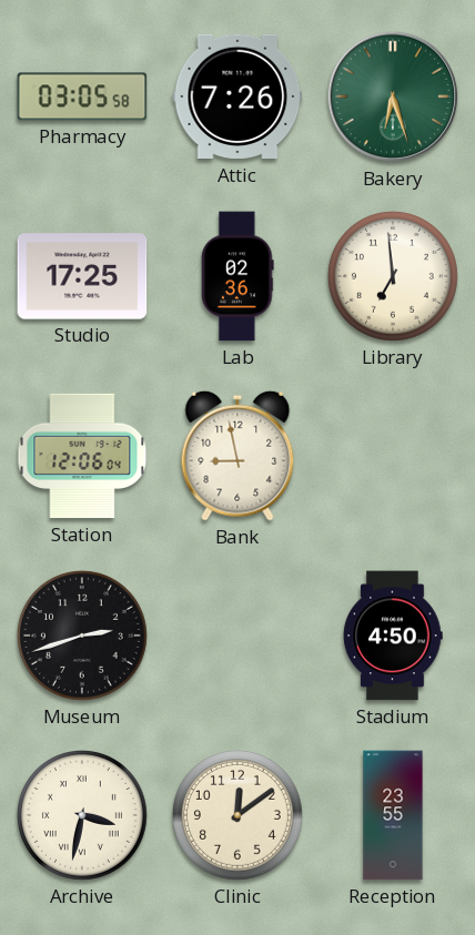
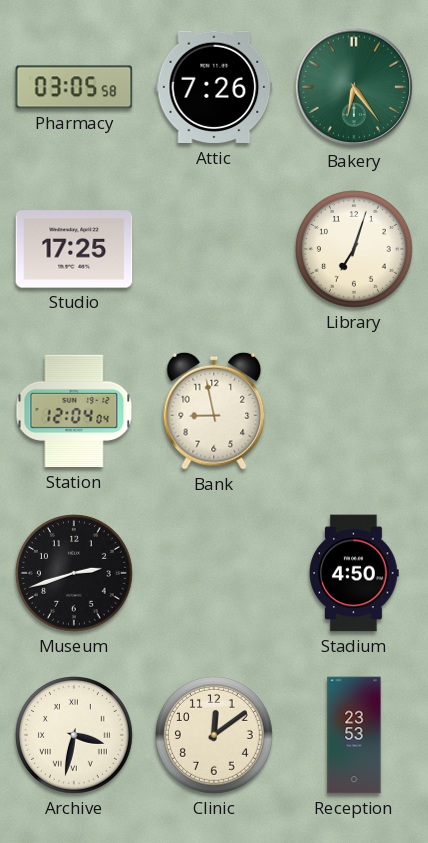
Bakery: 6:27 -> 6:24 (354, 87)
Lab: 02:36 -> none (238, 276)
Library: 6:59 -> 7:03 (355, 250)
Station: 12:06 -> 12:04 (74, 411)
Reception: 23:55 -> 23:53 (354, 735)
